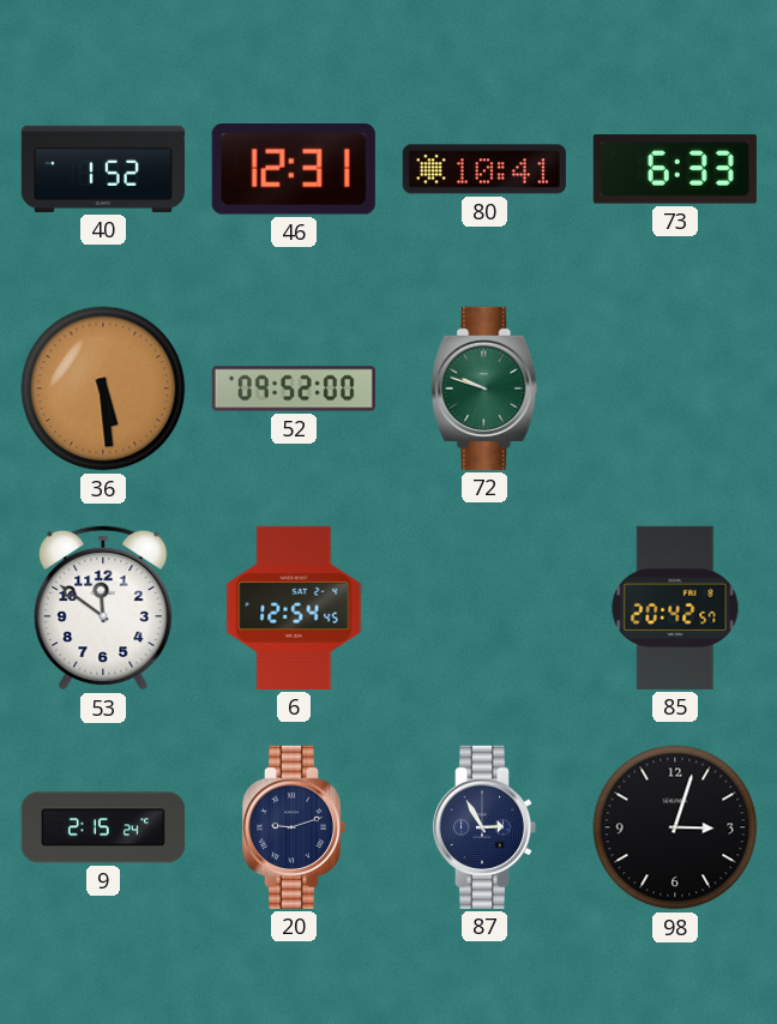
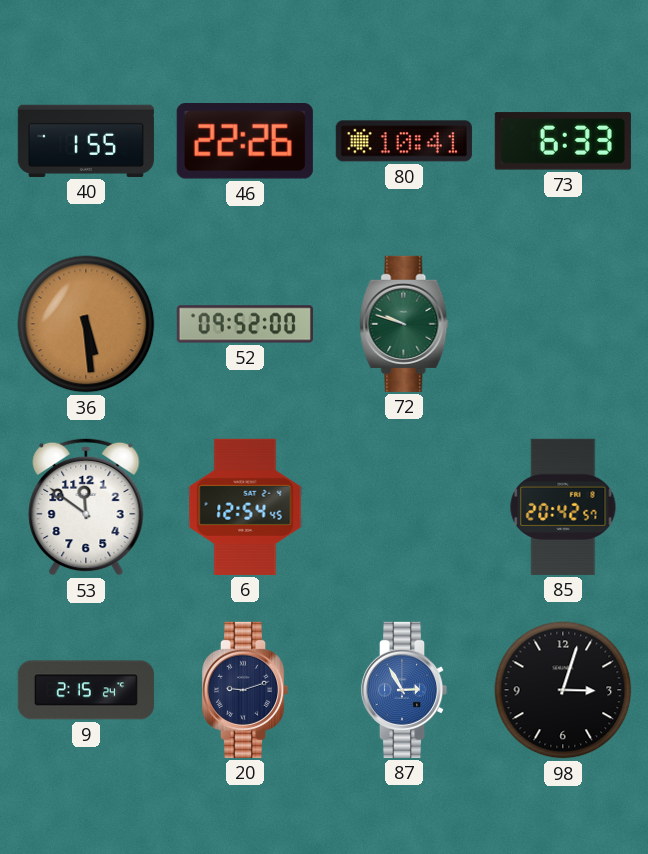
40: 1:52 -> 1:55 (86, 141)
46: 12:31 -> 22:26 (245, 142)
87 dial: navy -> blue (404, 690)
